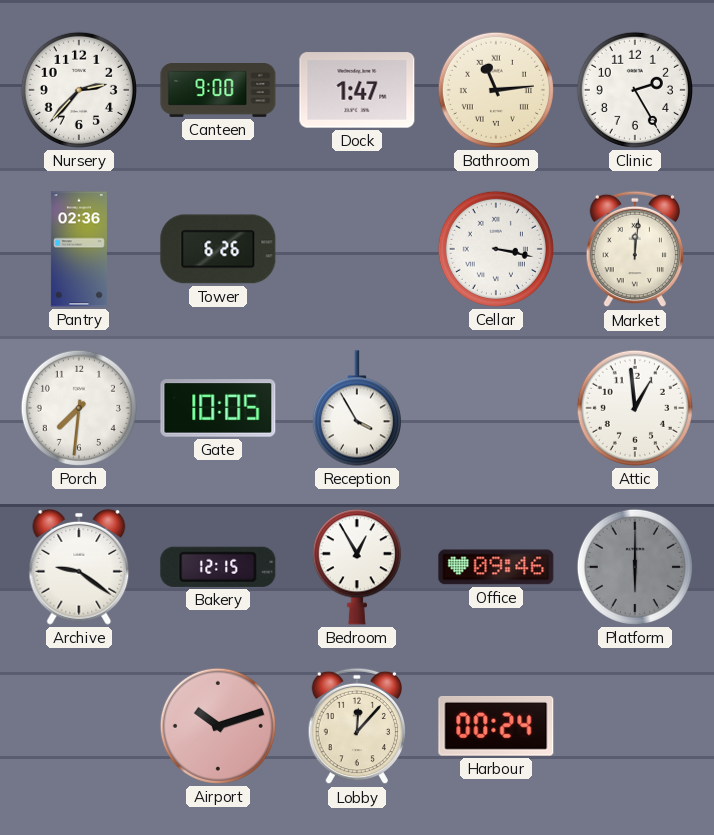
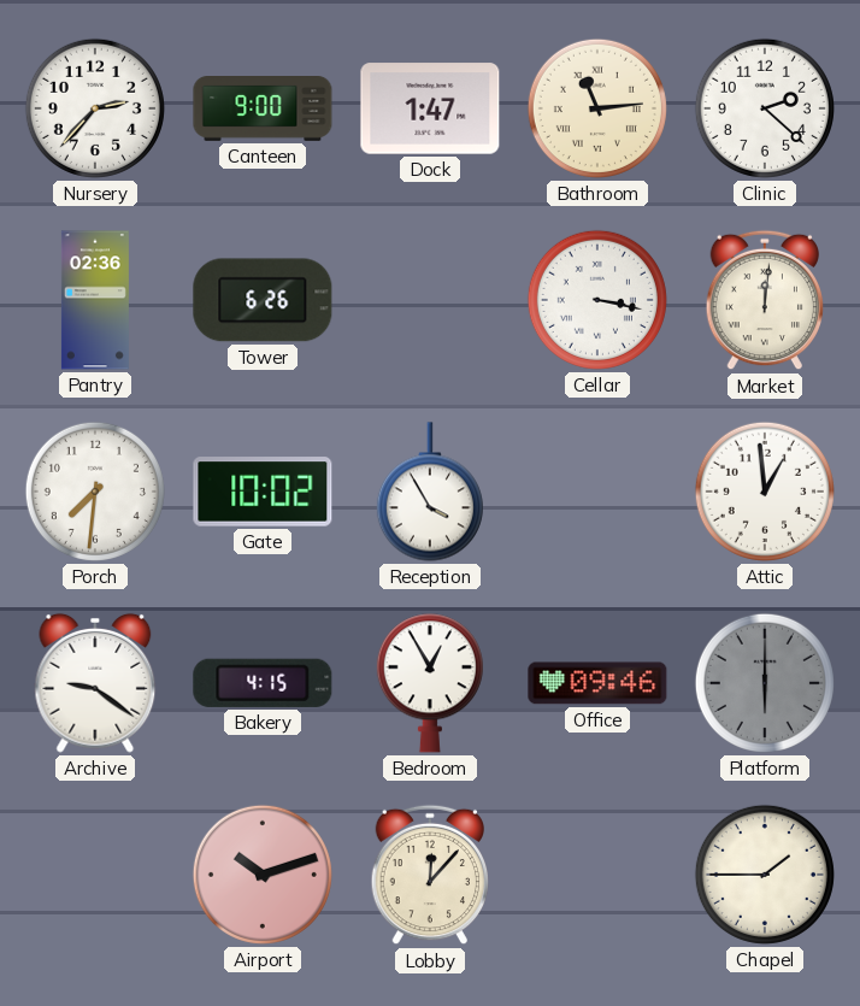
Clinic: 2:25 -> 2:22 (765, 108)
Gate: 10:05 -> 10:02 (263, 492)
Bakery: 12:15 -> 4:15 (263, 683)
Harbour: 00:24 -> none (496, 727)
Chapel: none -> 1:45 (765, 875)
